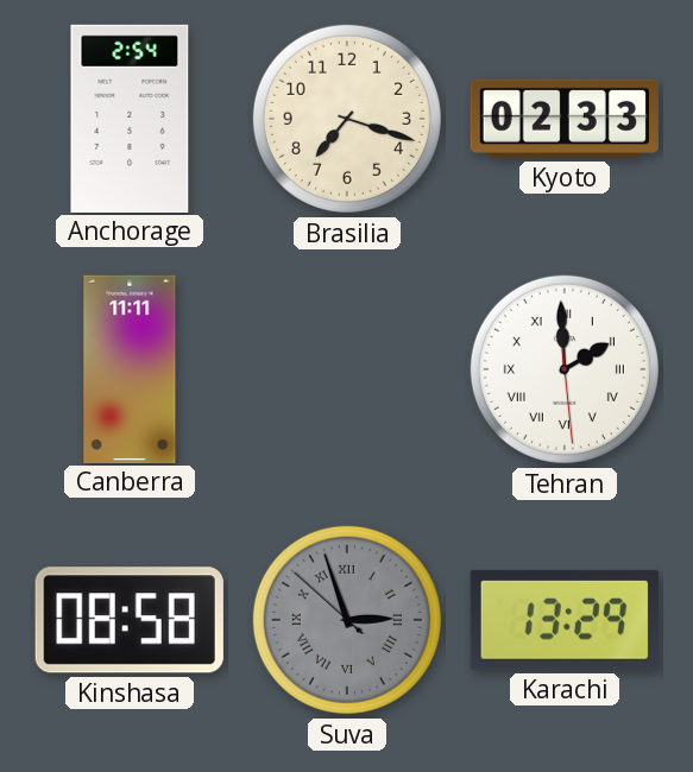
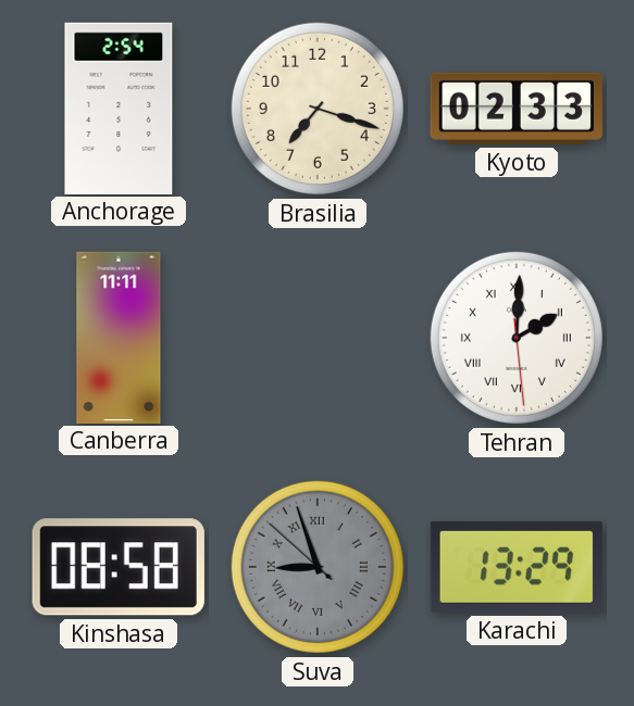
Tehran: 1:59 -> 2:00 (517, 338)
Suva: 2:56 -> 8:56 (318, 567)
